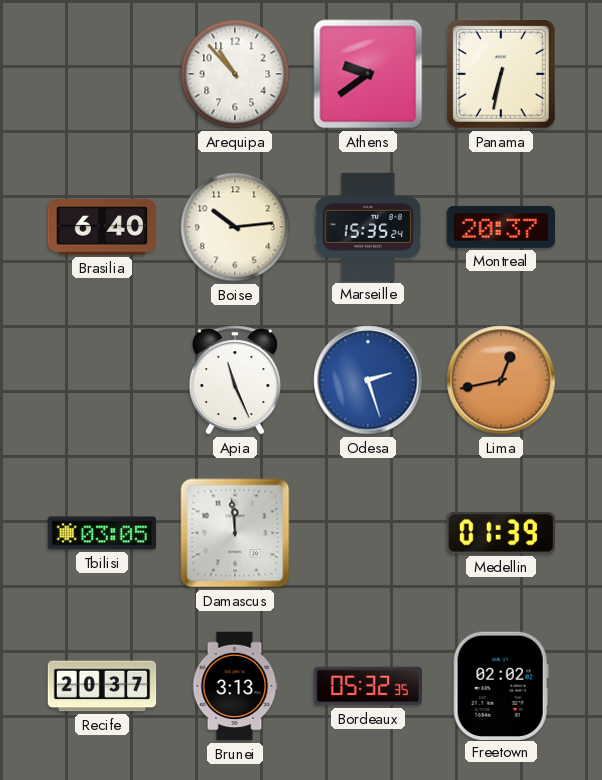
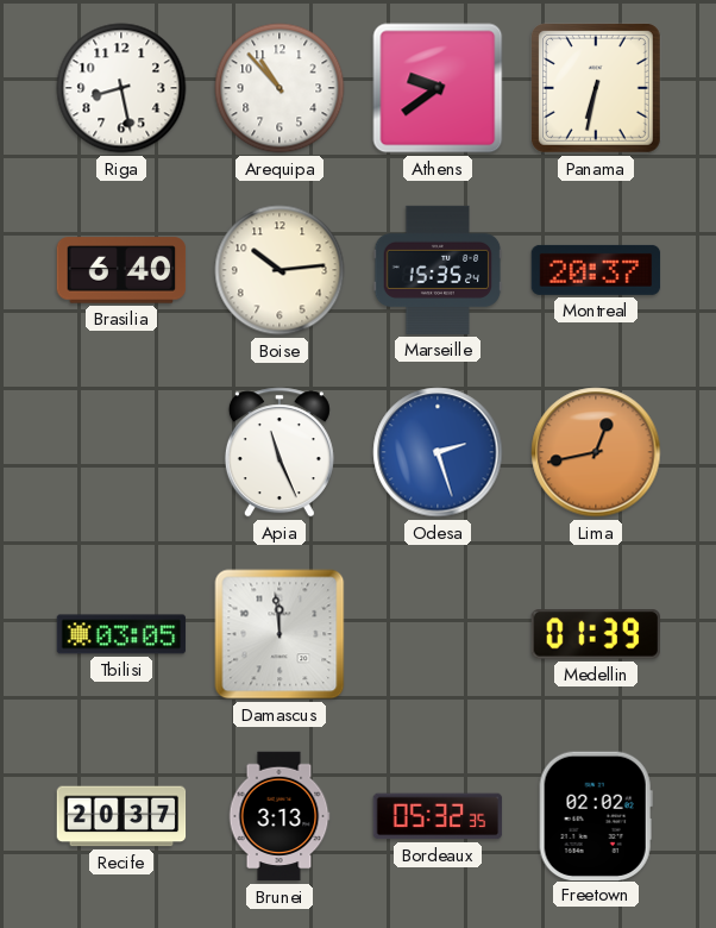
Riga: none -> 8:28 (121, 88)
